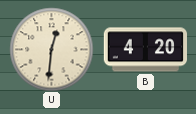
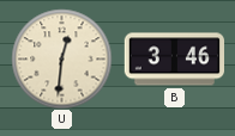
B: 4:20 -> 3:46 (174, 60)
